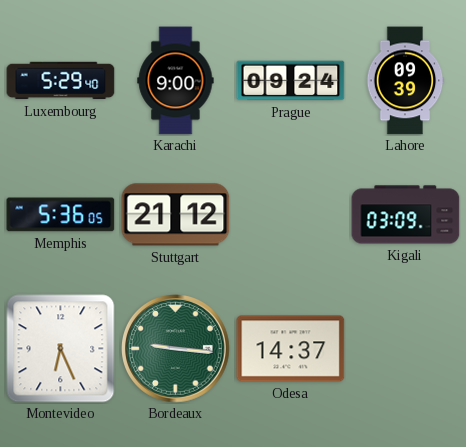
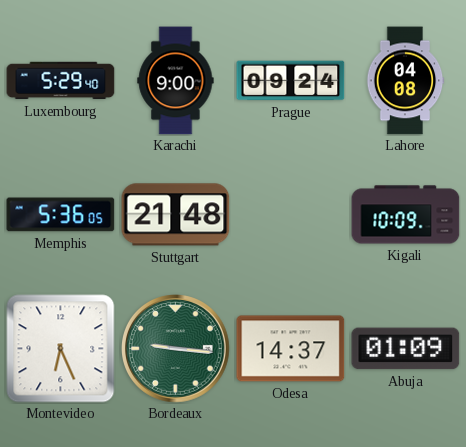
Lahore: 09:39 -> 04:08 (405, 81)
Stuttgart: 21:12 -> 21:48 (176, 215)
Kigali: 03:09 -> 10:09 (406, 215)
Abuja: none -> 01:09 (406, 349)
